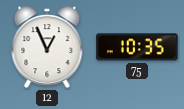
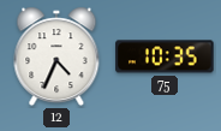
12: 12:56 -> 4:34 (56, 56)
